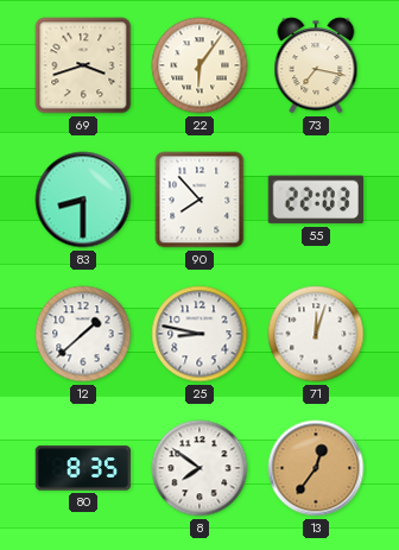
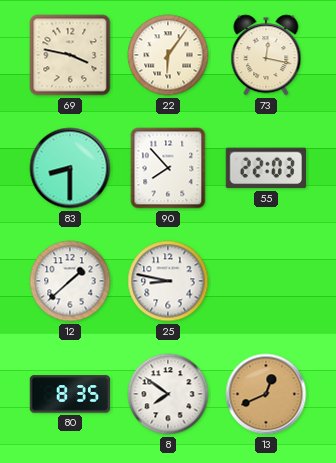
69: 3:42 -> 3:47 (70, 55)
73: 7:17 -> 12:17 (266, 55)
71: 12:03 -> none (316, 334)
13: 12:36 -> 12:41 (266, 394)
